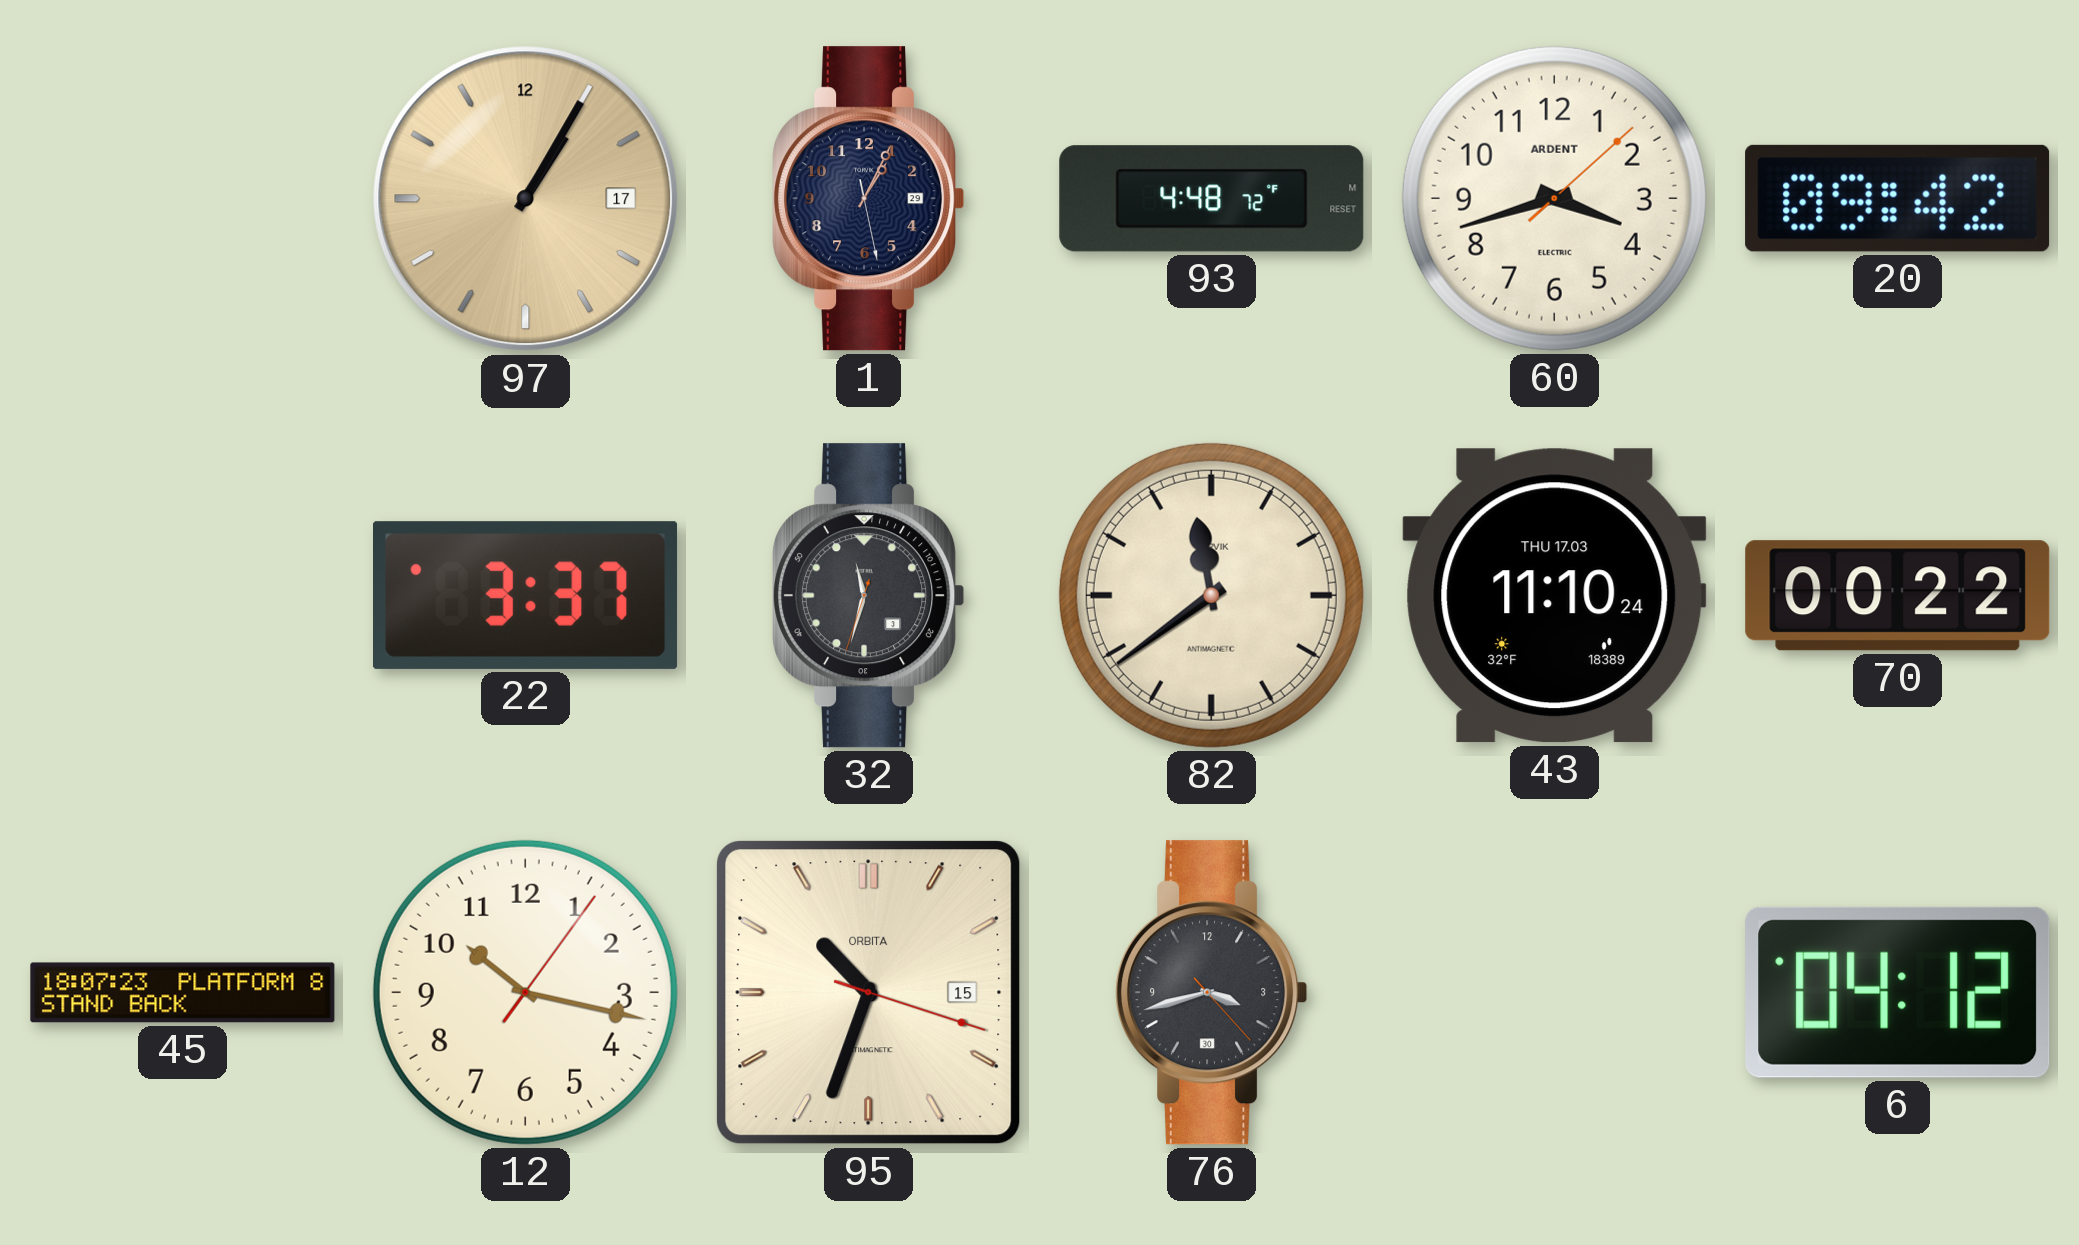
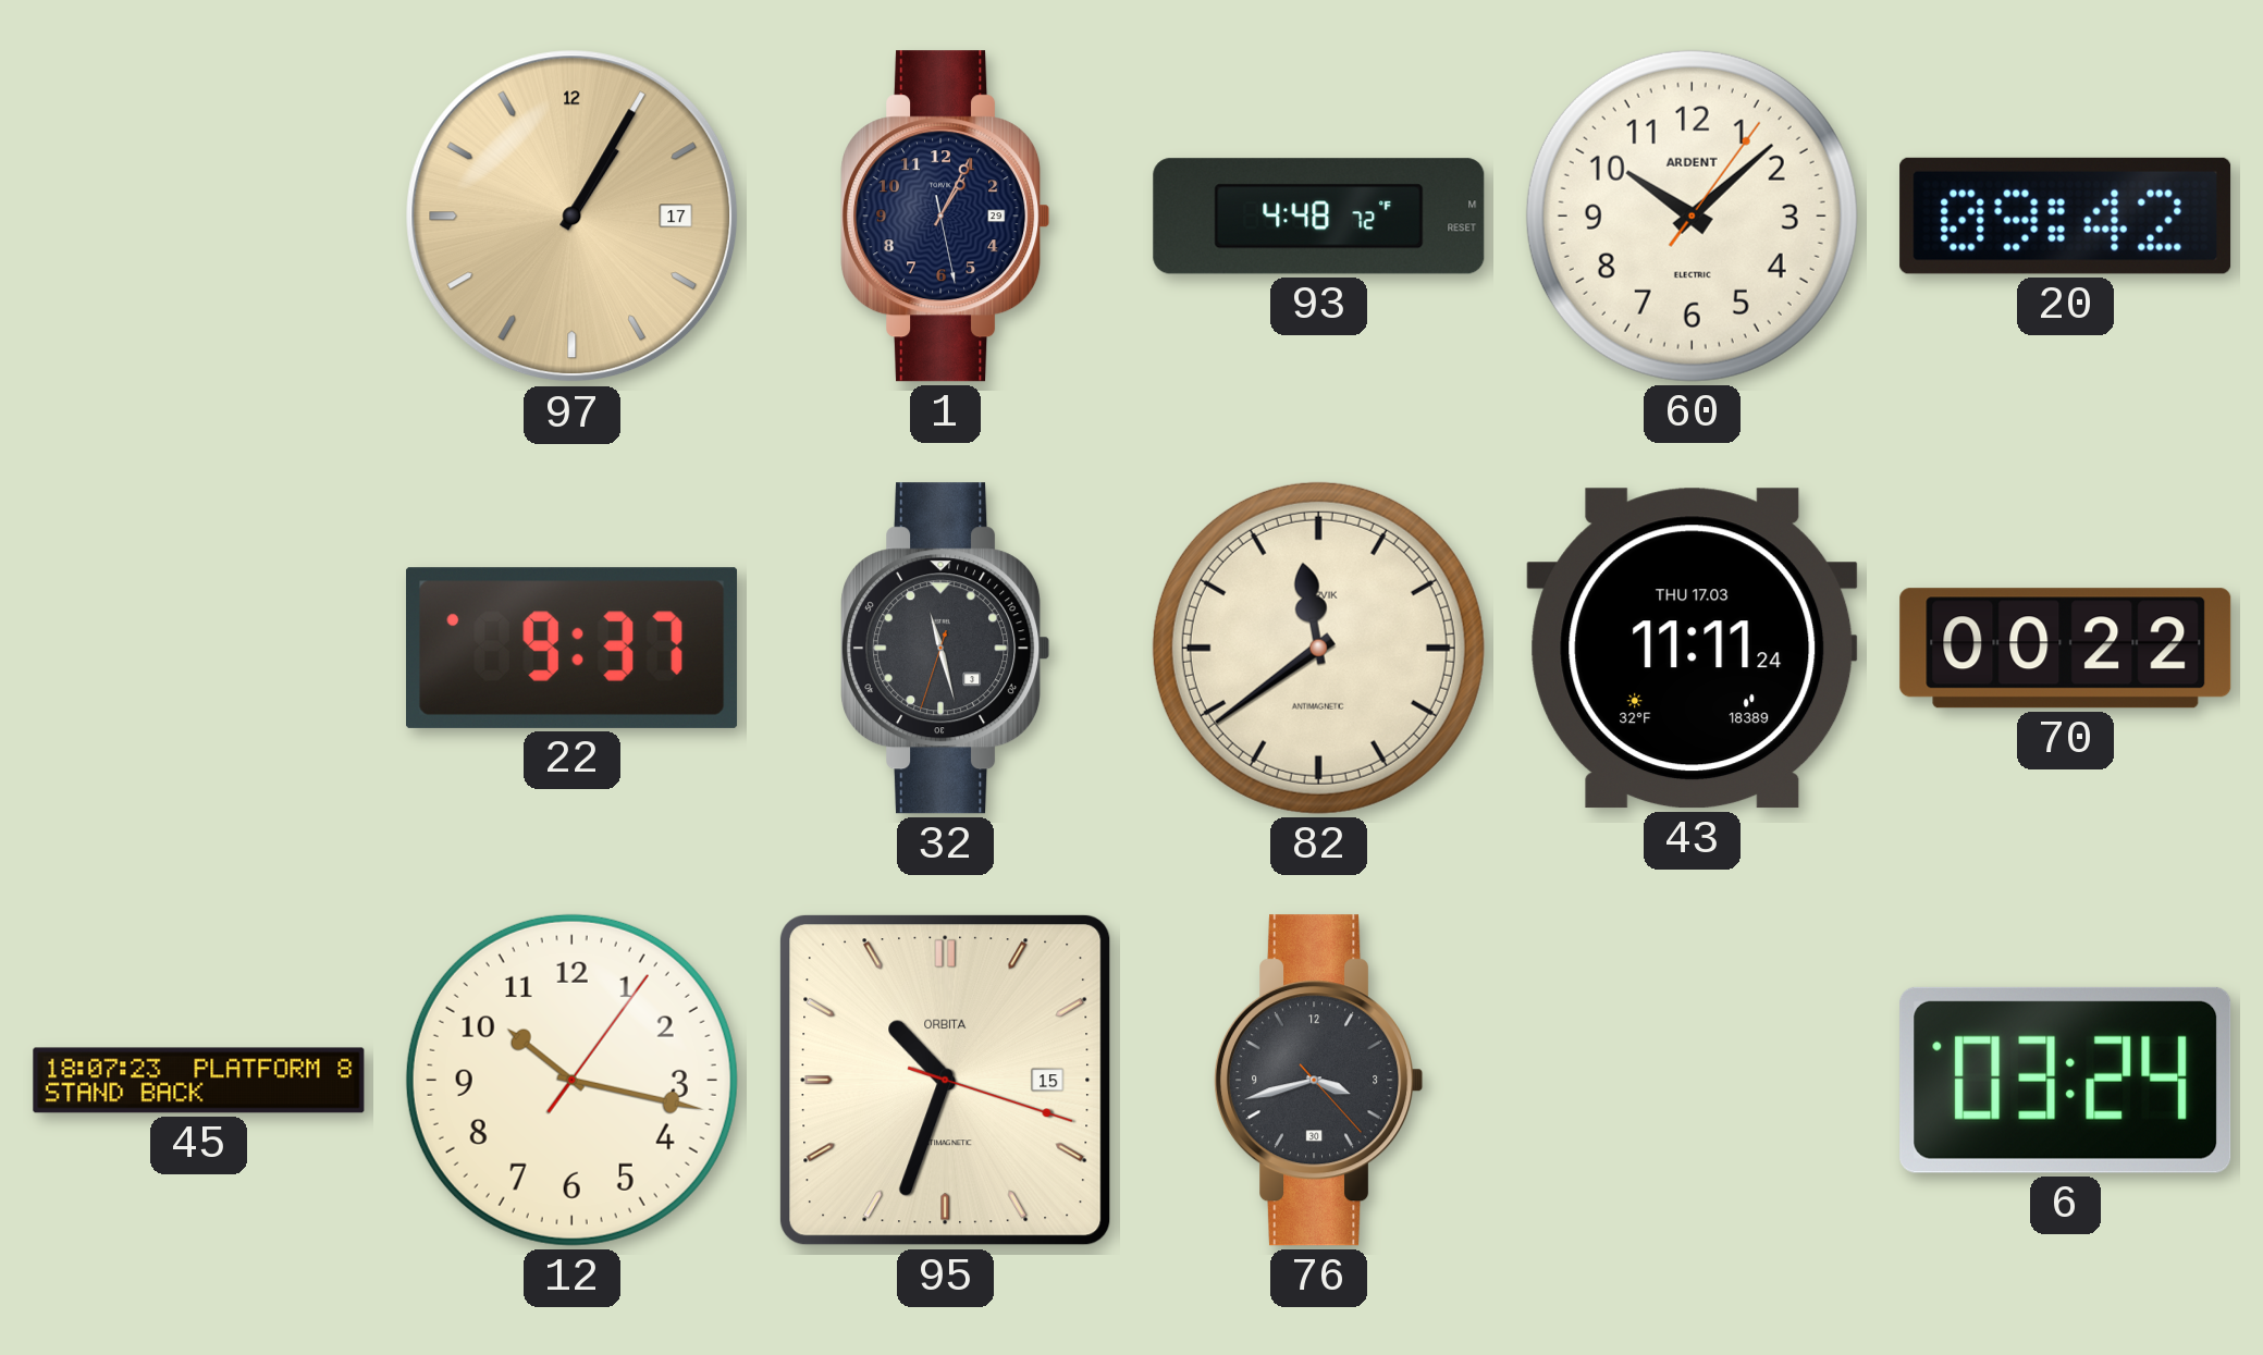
60: 3:42 -> 10:08 (1692, 215)
22: 3:37 -> 9:37 (573, 648)
32: 11:32 -> 11:27 (946, 649)
43: 11:10 -> 11:11 (1693, 649)
6: 04:12 -> 03:24 (2066, 1080)
